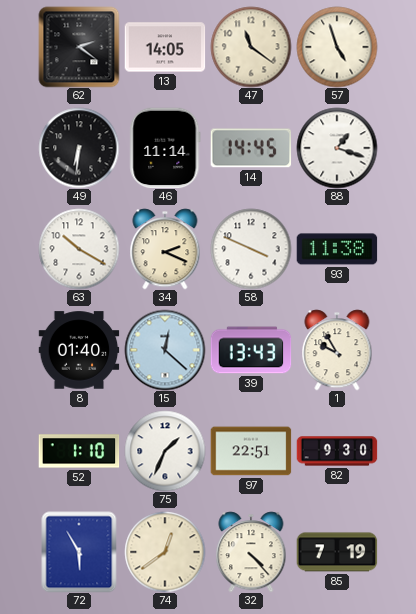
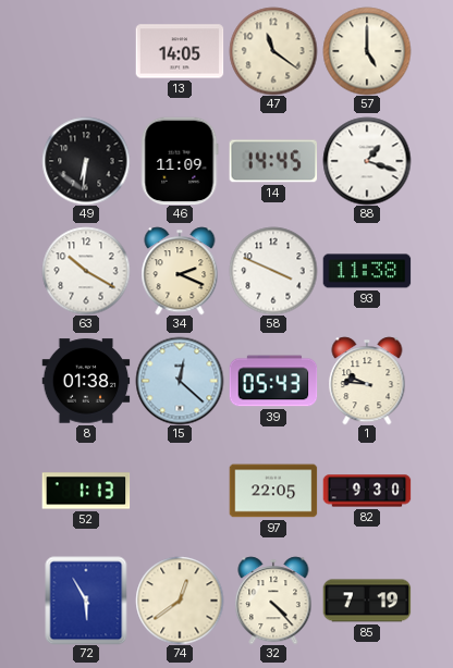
62: 2:21 -> none (79, 47)
57: 4:57 -> 5:00 (367, 51)
46: 11:14 -> 11:09 (180, 161)
8: 01:40 -> 01:38 (86, 381)
39: 13:43 -> 05:43 (273, 381)
1: 9:55 -> 9:46 (367, 381)
52: 1:10 -> 1:13 (86, 491)
75: 1:34 -> none (165, 451)
97: 22:51 -> 22:05 (273, 491)
